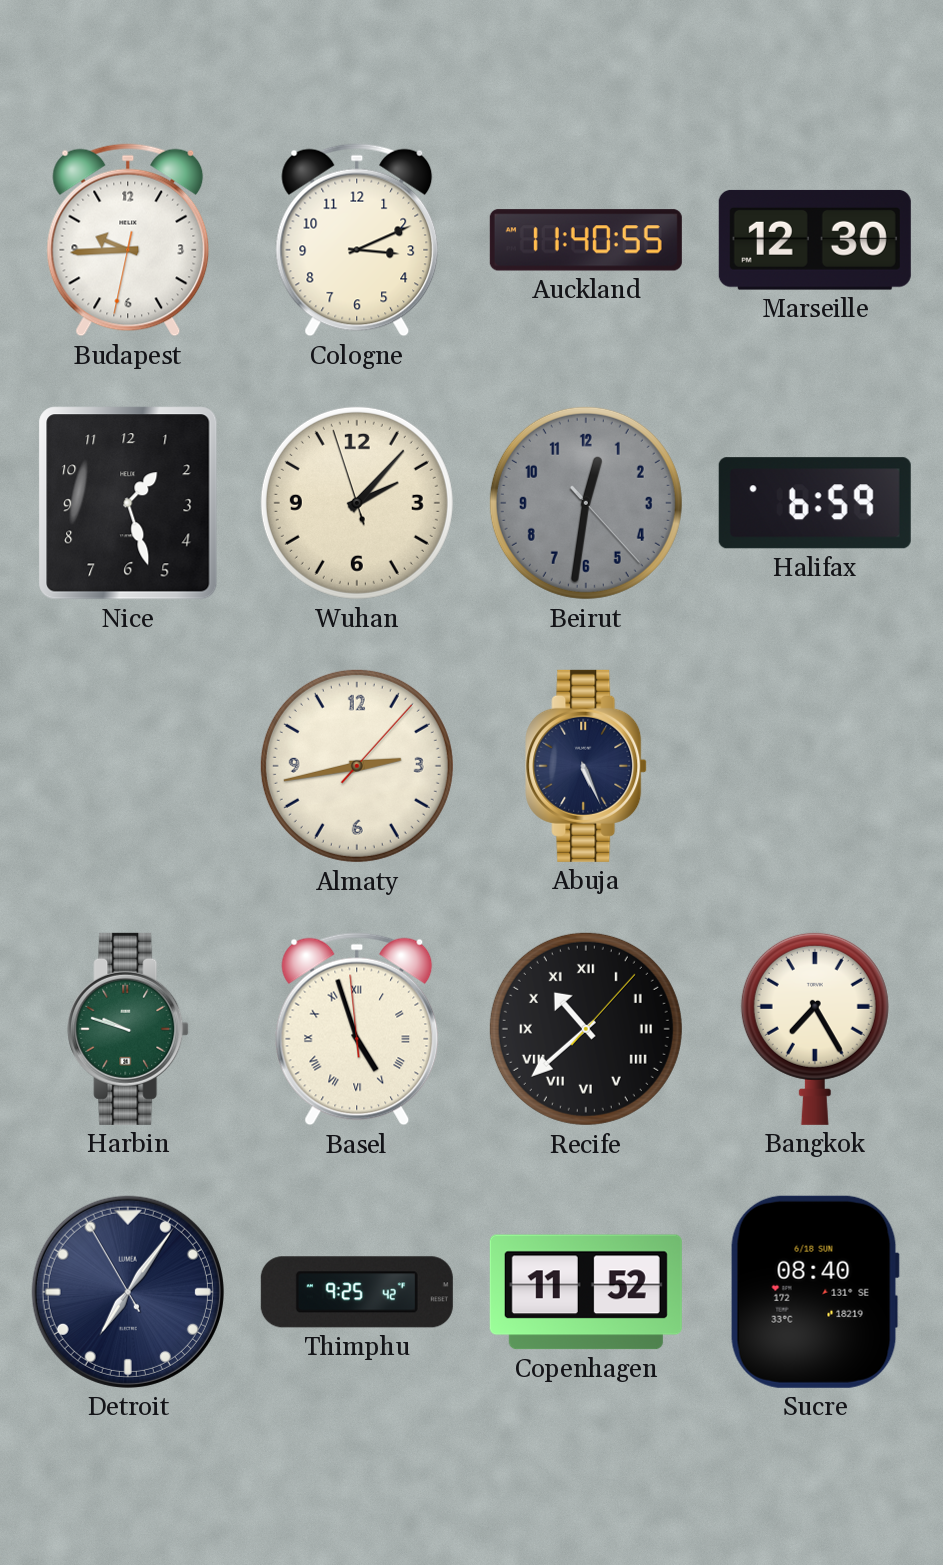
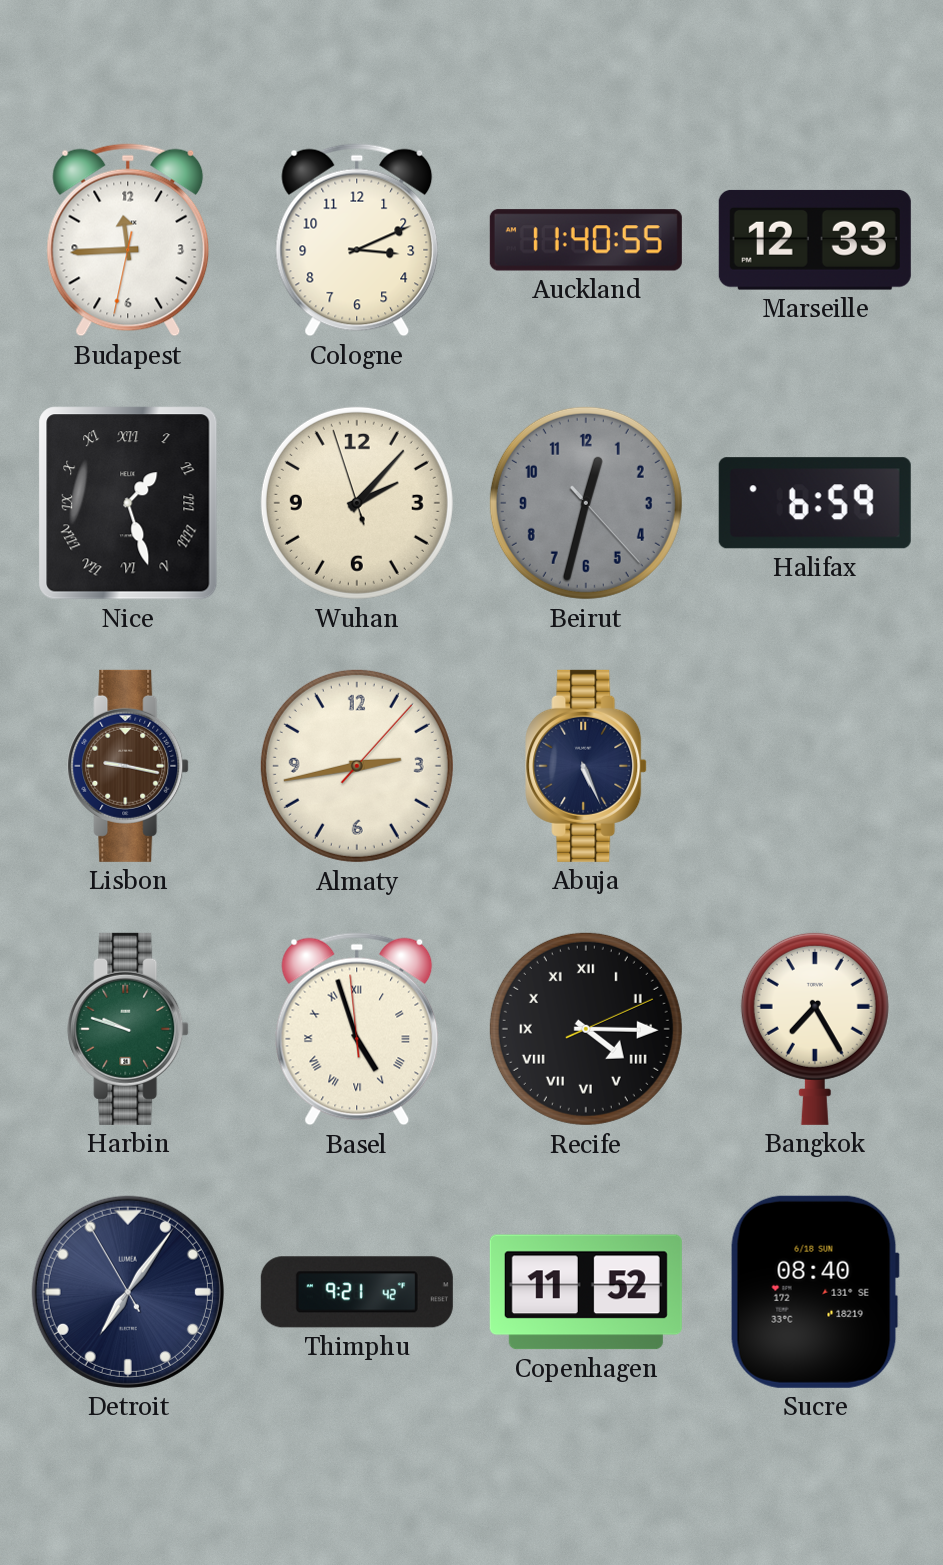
Budapest: 9:44 -> 11:44 (128, 240)
Marseille: 12:30 -> 12:33 (815, 240)
Nice numerals: Arabic -> Roman (128, 503)
Beirut: 12:31 -> 12:32 (586, 503)
Lisbon: none -> 9:17 (128, 766)
Recife: 10:38 -> 4:15 (586, 1029)
Thimphu: 9:25 -> 9:21 (357, 1292)
